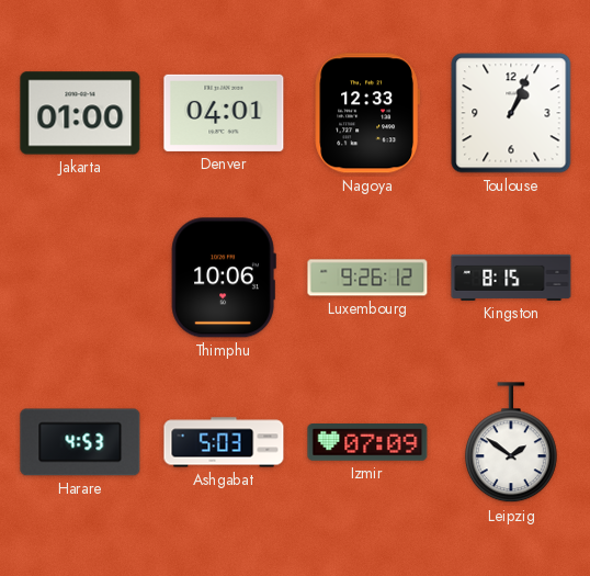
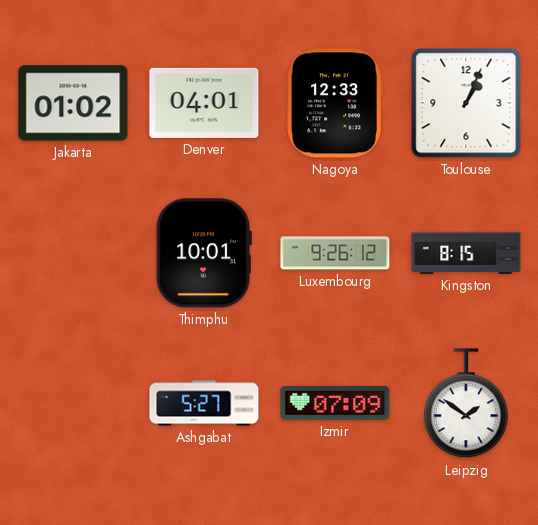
Jakarta: 01:00 -> 01:02 (73, 103)
Thimphu: 10:06 -> 10:01 (204, 253)
Harare: 4:53 -> none (80, 442)
Ashgabat: 5:03 -> 5:27 (204, 403)
